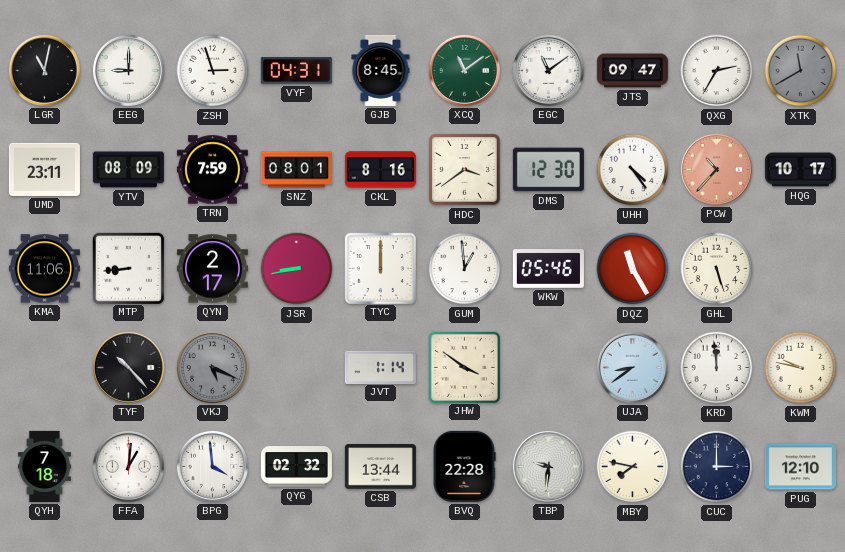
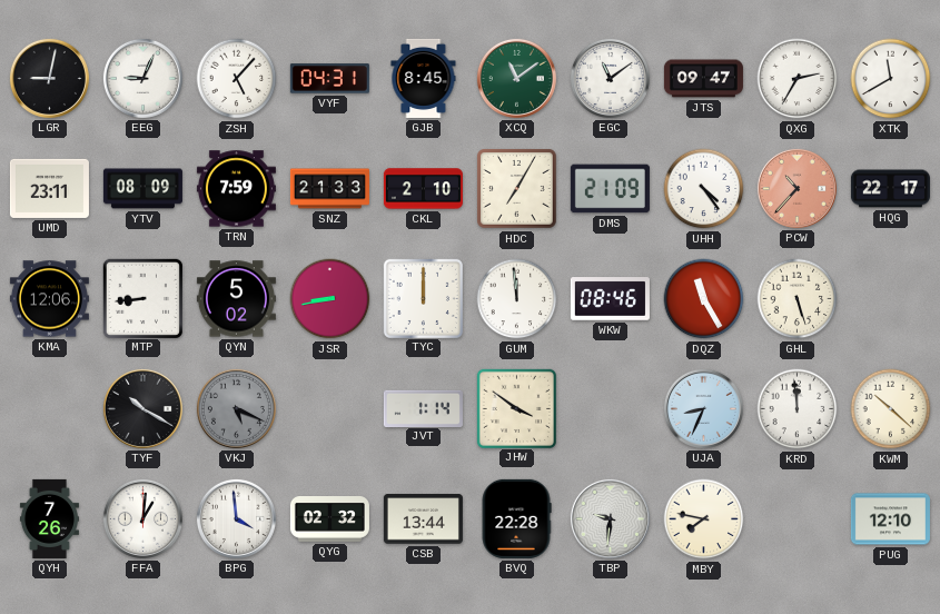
LGR: 11:02 -> 9:02 (49, 78)
EEG: 9:00 -> 9:04 (142, 78)
ZSH: 2:57 -> 5:07 (237, 79)
XTK dial: grey -> white (891, 79)
SNZ: 08:01 -> 21:33 (329, 189)
CKL: 8:16 -> 2:10 (423, 189)
HDC: 3:39 -> 7:05 (517, 189)
DMS: 12:30 -> 21:09 (610, 189)
HQG: 10:17 -> 22:17 (890, 189)
KMA: 11:06 -> 12:06 (49, 299)
QYN: 2:17 -> 5:02 (236, 299)
GUM: 12:59 -> 11:59 (517, 299)
WKW: 05:46 -> 08:46 (610, 299)
TYF: 10:23 -> 10:20 (142, 408)
UJA: 8:39 -> 8:34 (703, 408)
KWM: 9:47 -> 10:22 (891, 409)
QYH: 7:18 -> 7:26 (49, 518)
CUC: 3:00 -> none (717, 467)
